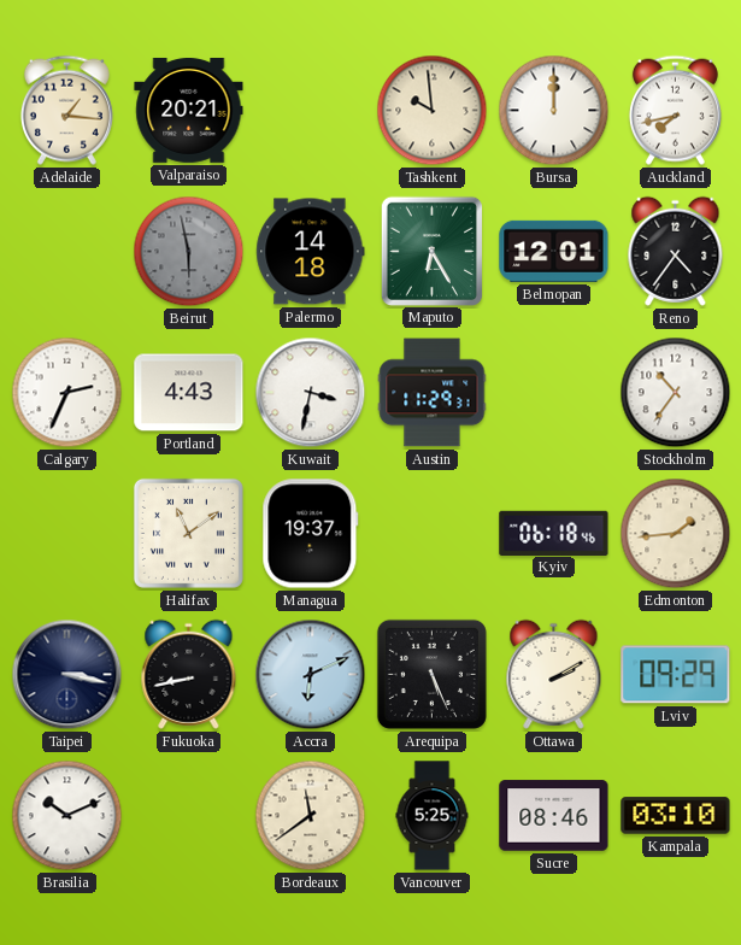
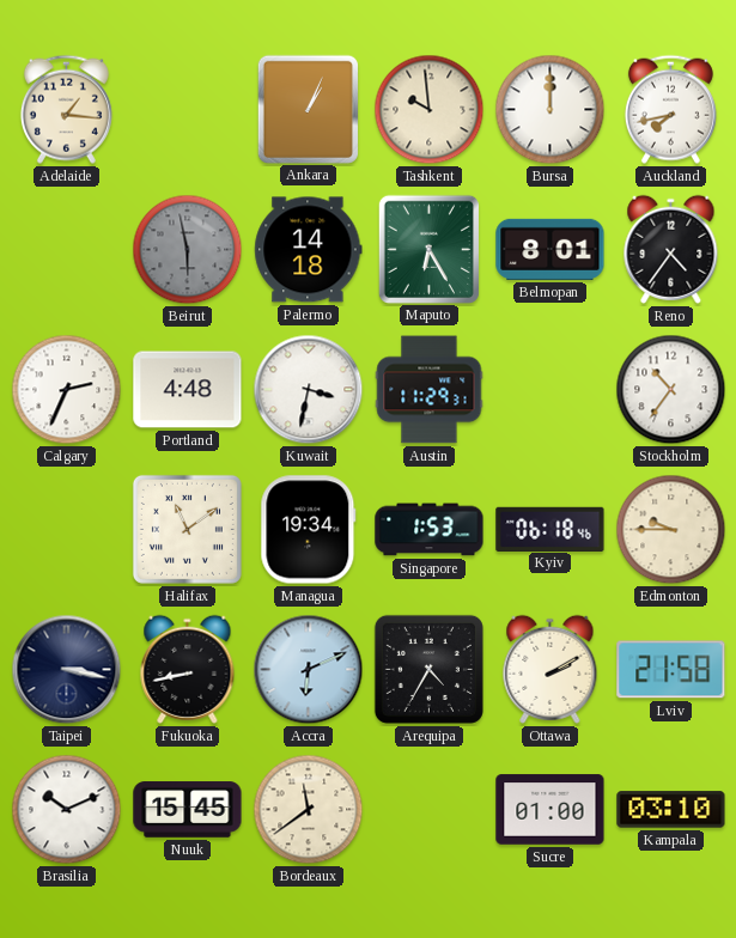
Valparaiso: 20:21 -> none (189, 110)
Ankara: none -> 1:04 (308, 109)
Belmopan: 12:01 -> 8:01 (551, 249)
Portland: 4:43 -> 4:48 (188, 390)
Managua: 19:37 -> 19:34 (309, 530)
Singapore: none -> 1:53 (430, 530)
Edmonton: 1:44 -> 9:45 (671, 530)
Arequipa: 5:26 -> 4:35 (428, 669)
Lviv: 09:29 -> 21:58 (671, 670)
Nuuk: none -> 15:45 (188, 810)
Vancouver: 5:25 -> none (433, 816)
Sucre: 08:46 -> 01:00 (551, 810)
